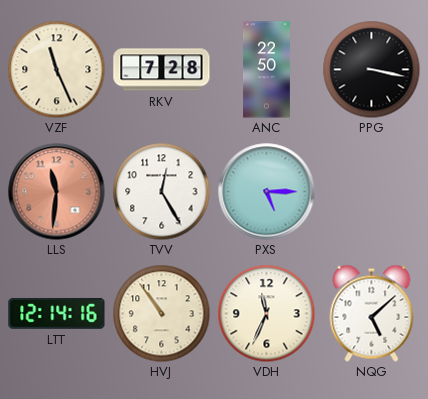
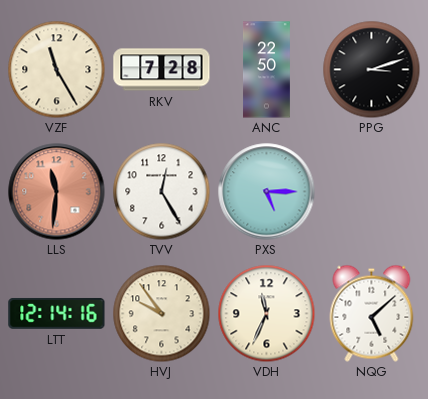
VZF: 11:26 -> 11:25 (56, 69)
PPG: 3:17 -> 3:12 (371, 69)
HVJ: 10:54 -> 9:54 (161, 313)
